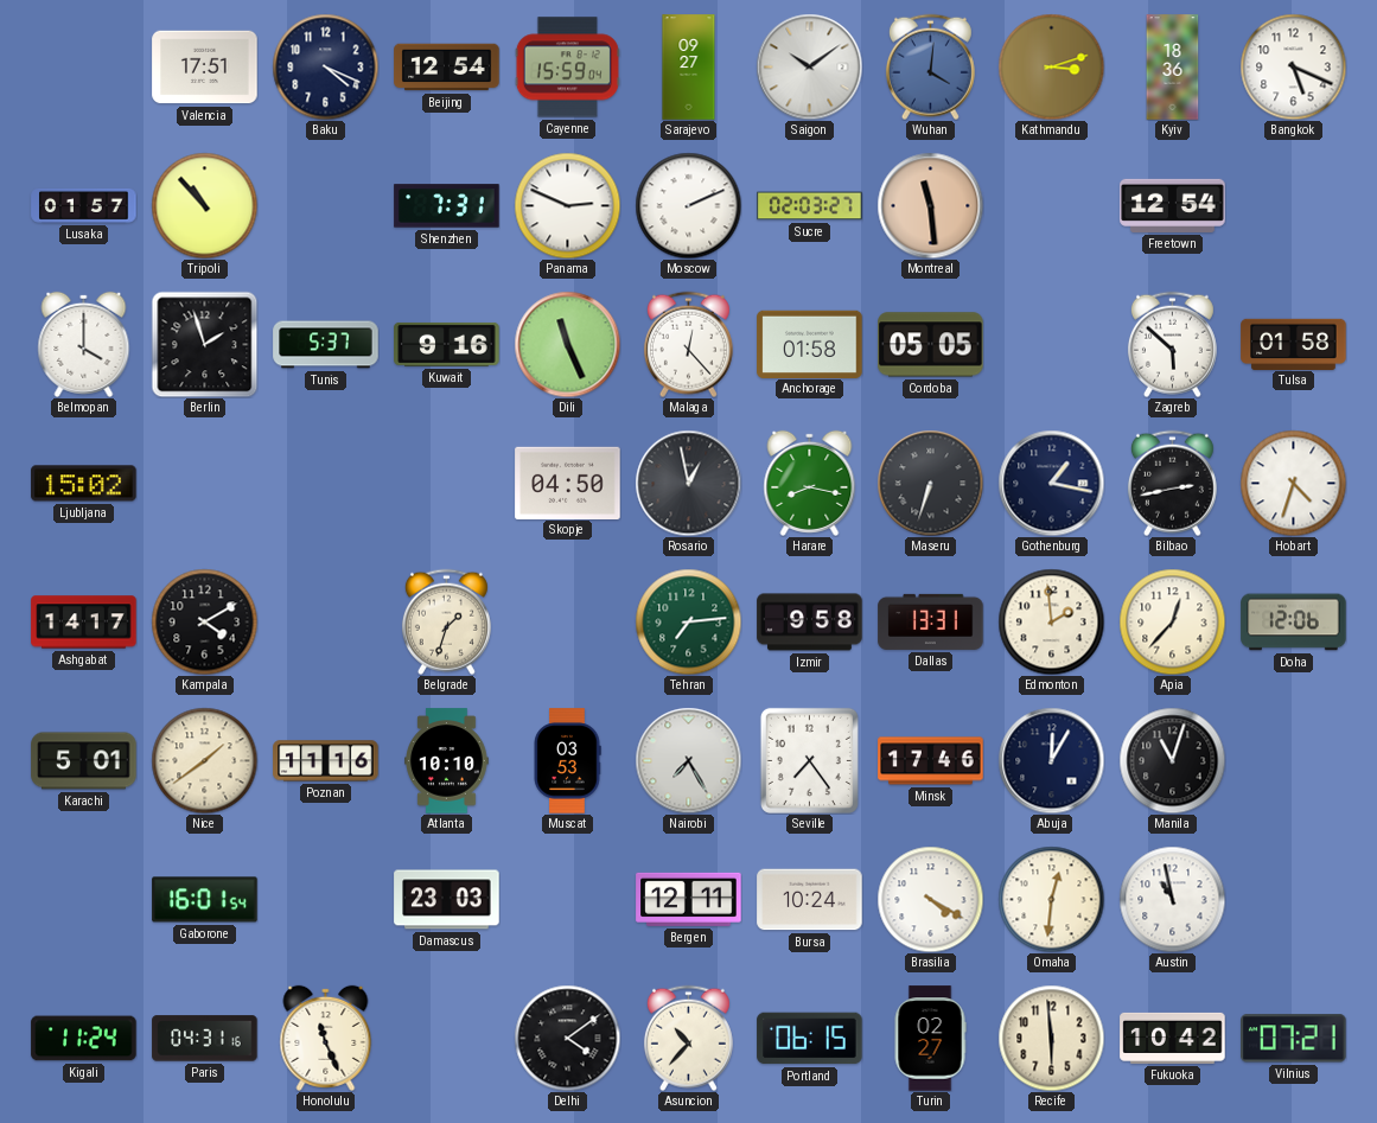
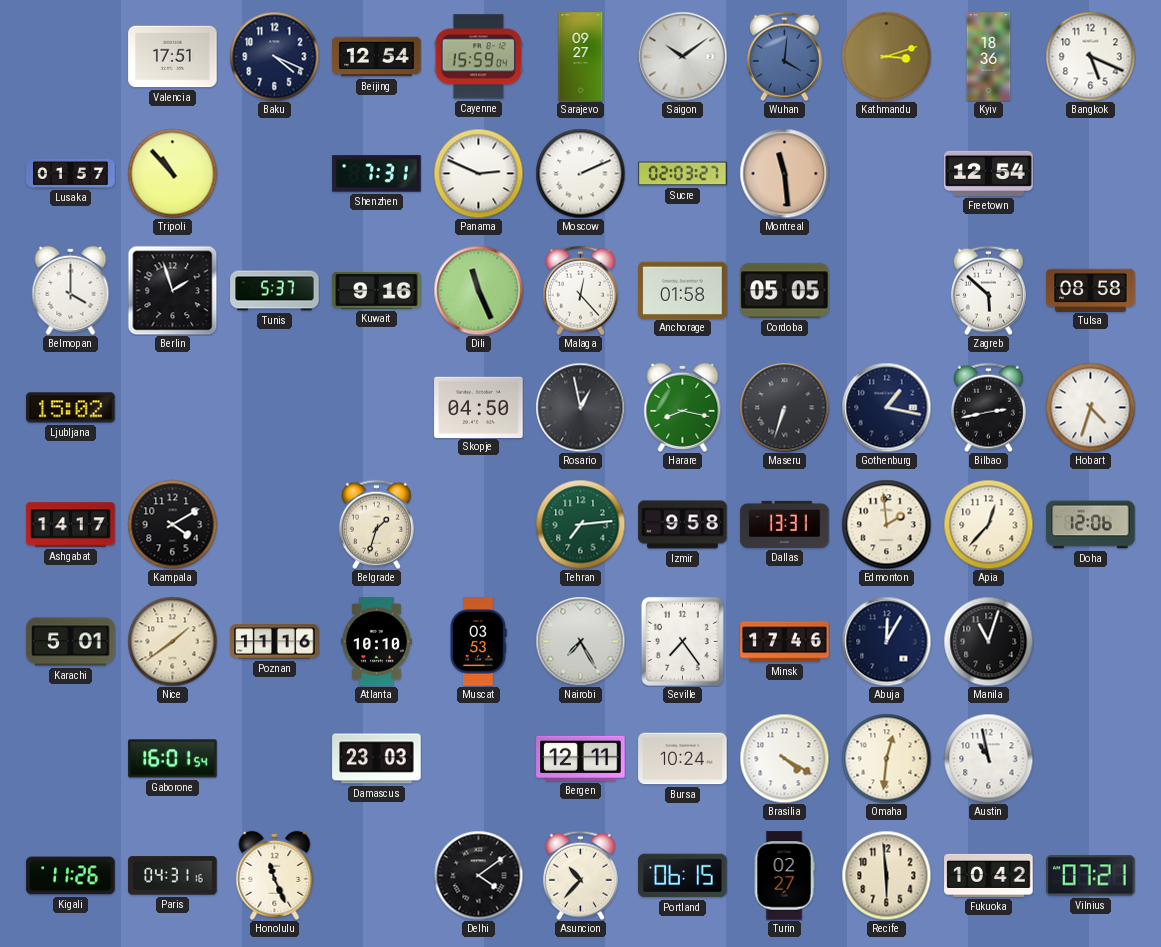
Tulsa: 01:58 -> 08:58 (1091, 290)
Kigali: 11:24 -> 11:26 (71, 876)
